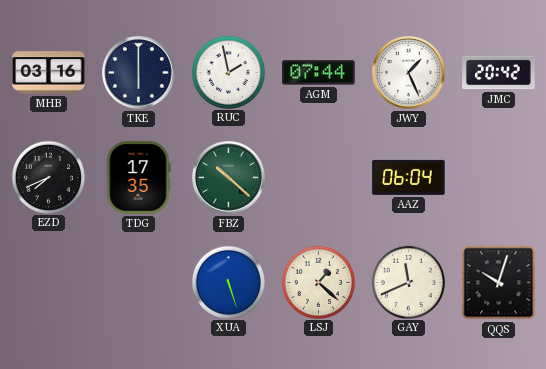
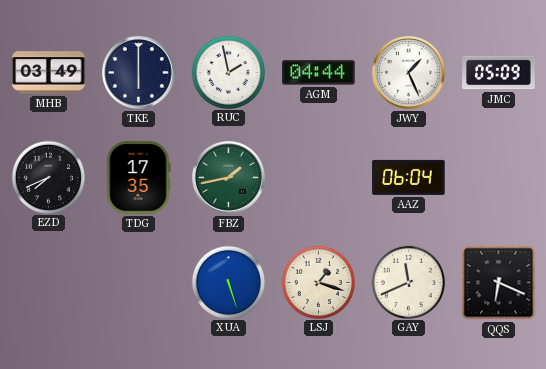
MHB: 03:16 -> 03:49 (49, 73)
AGM: 07:44 -> 04:44 (319, 73)
JMC: 20:42 -> 05:09 (499, 73)
FBZ: 10:22 -> 1:43 (229, 178)
LSJ: 1:22 -> 1:18 (318, 282)
QQS: 10:03 -> 6:19 (499, 283)
